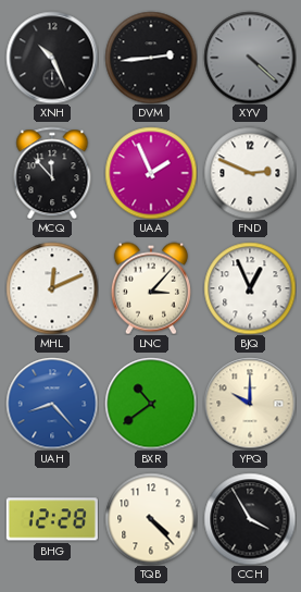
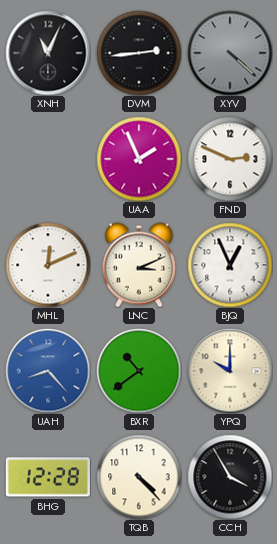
XNH: 10:26 -> 11:04 (48, 53)
MCQ: 11:53 -> none (52, 173)
LNC: 3:07 -> 3:11 (139, 265)
